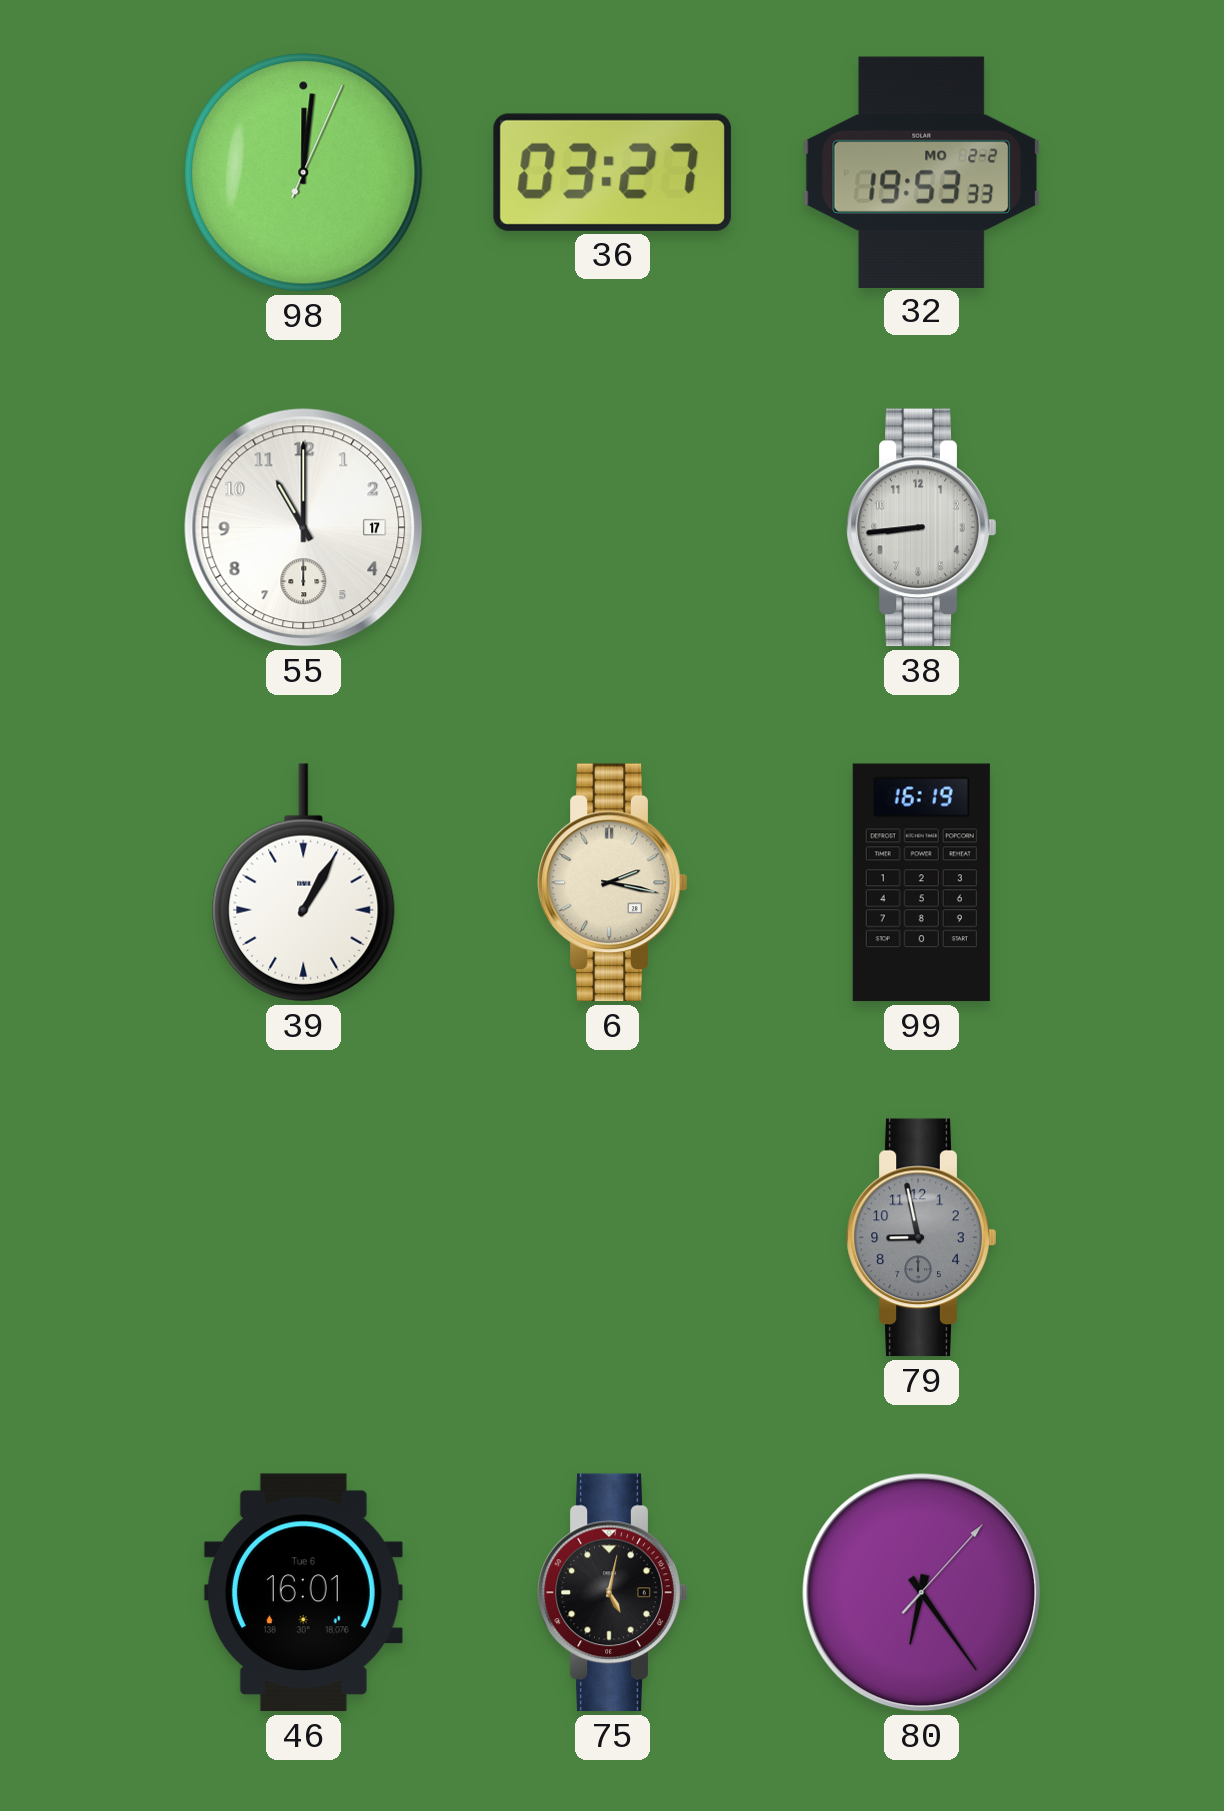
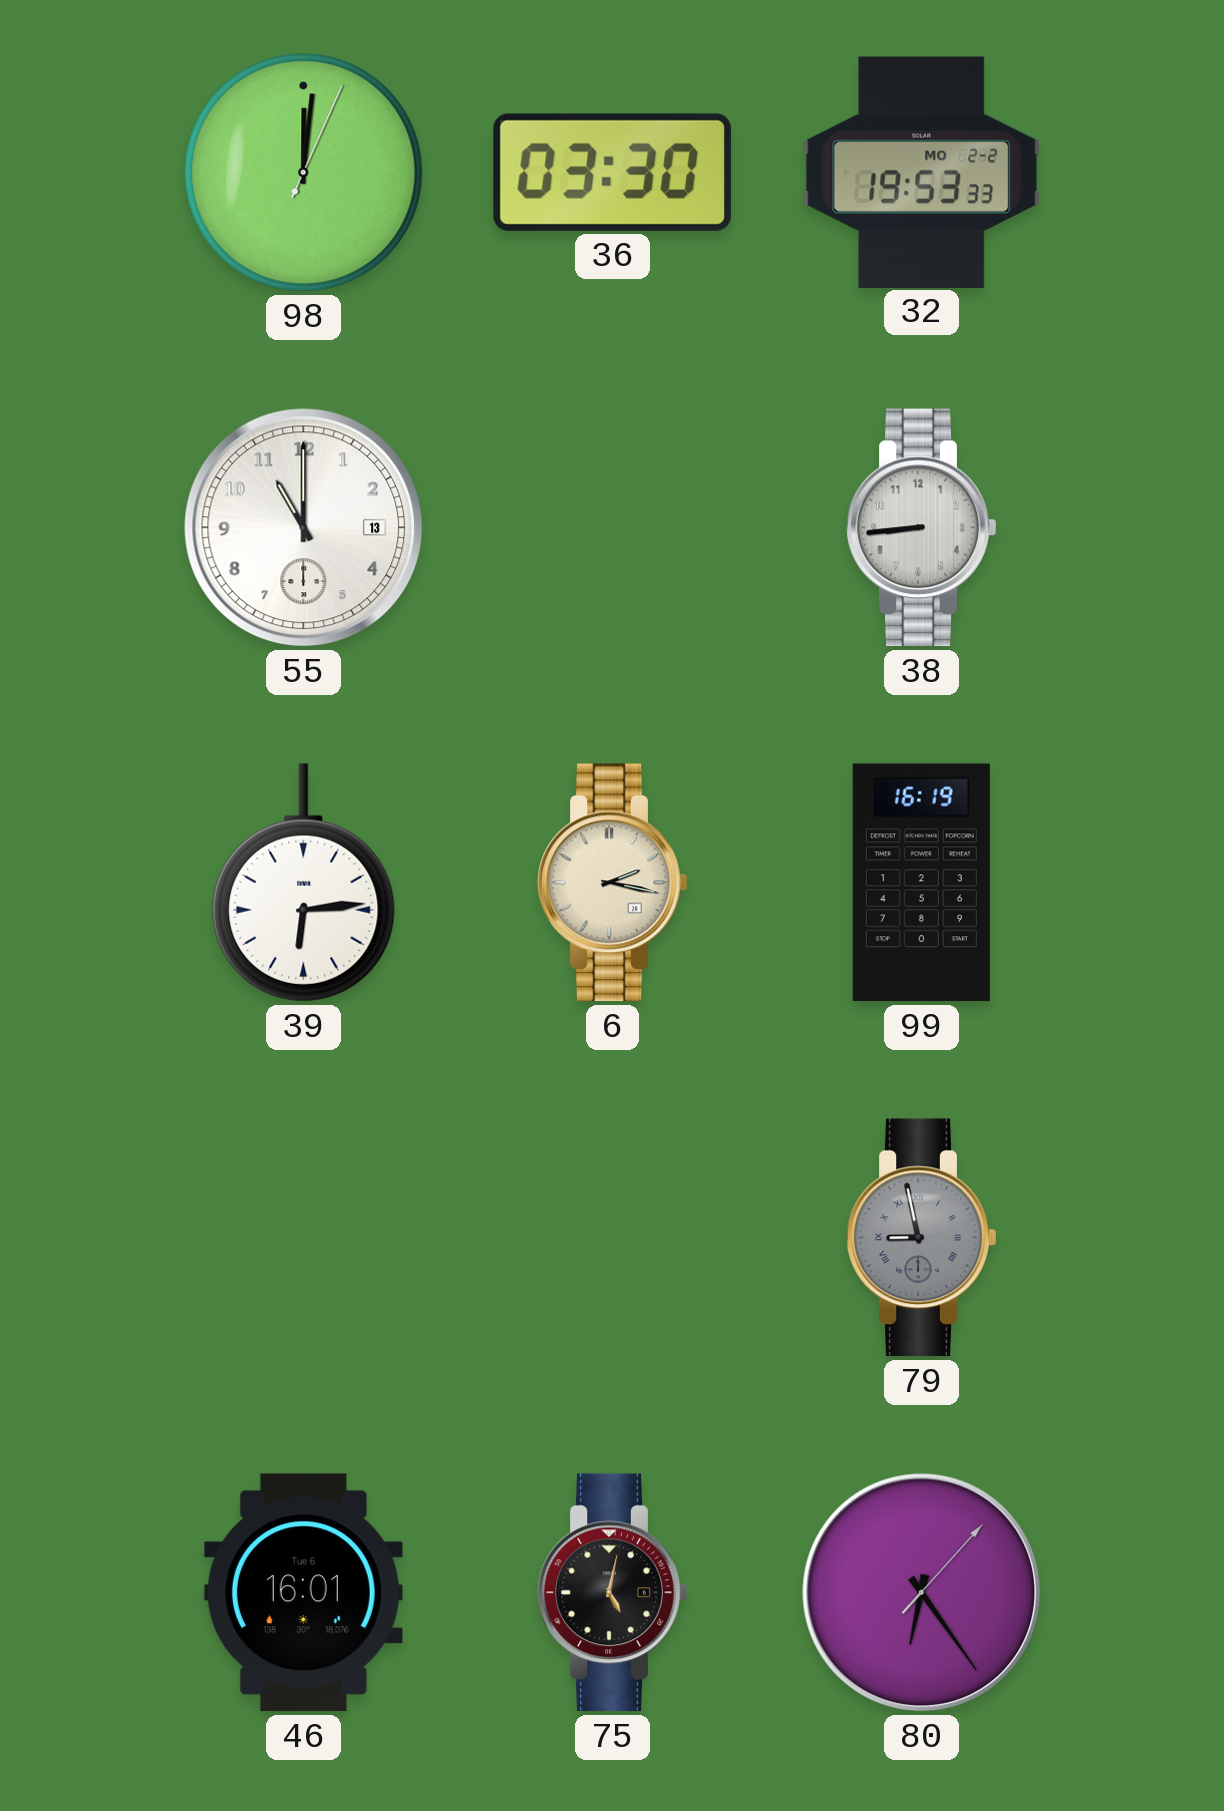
36: 03:27 -> 03:30 (612, 172)
55 date: 17 -> 13 (304, 528)
39: 1:05 -> 6:14 (304, 883)
79 numerals: Arabic -> Roman (922, 1238)
